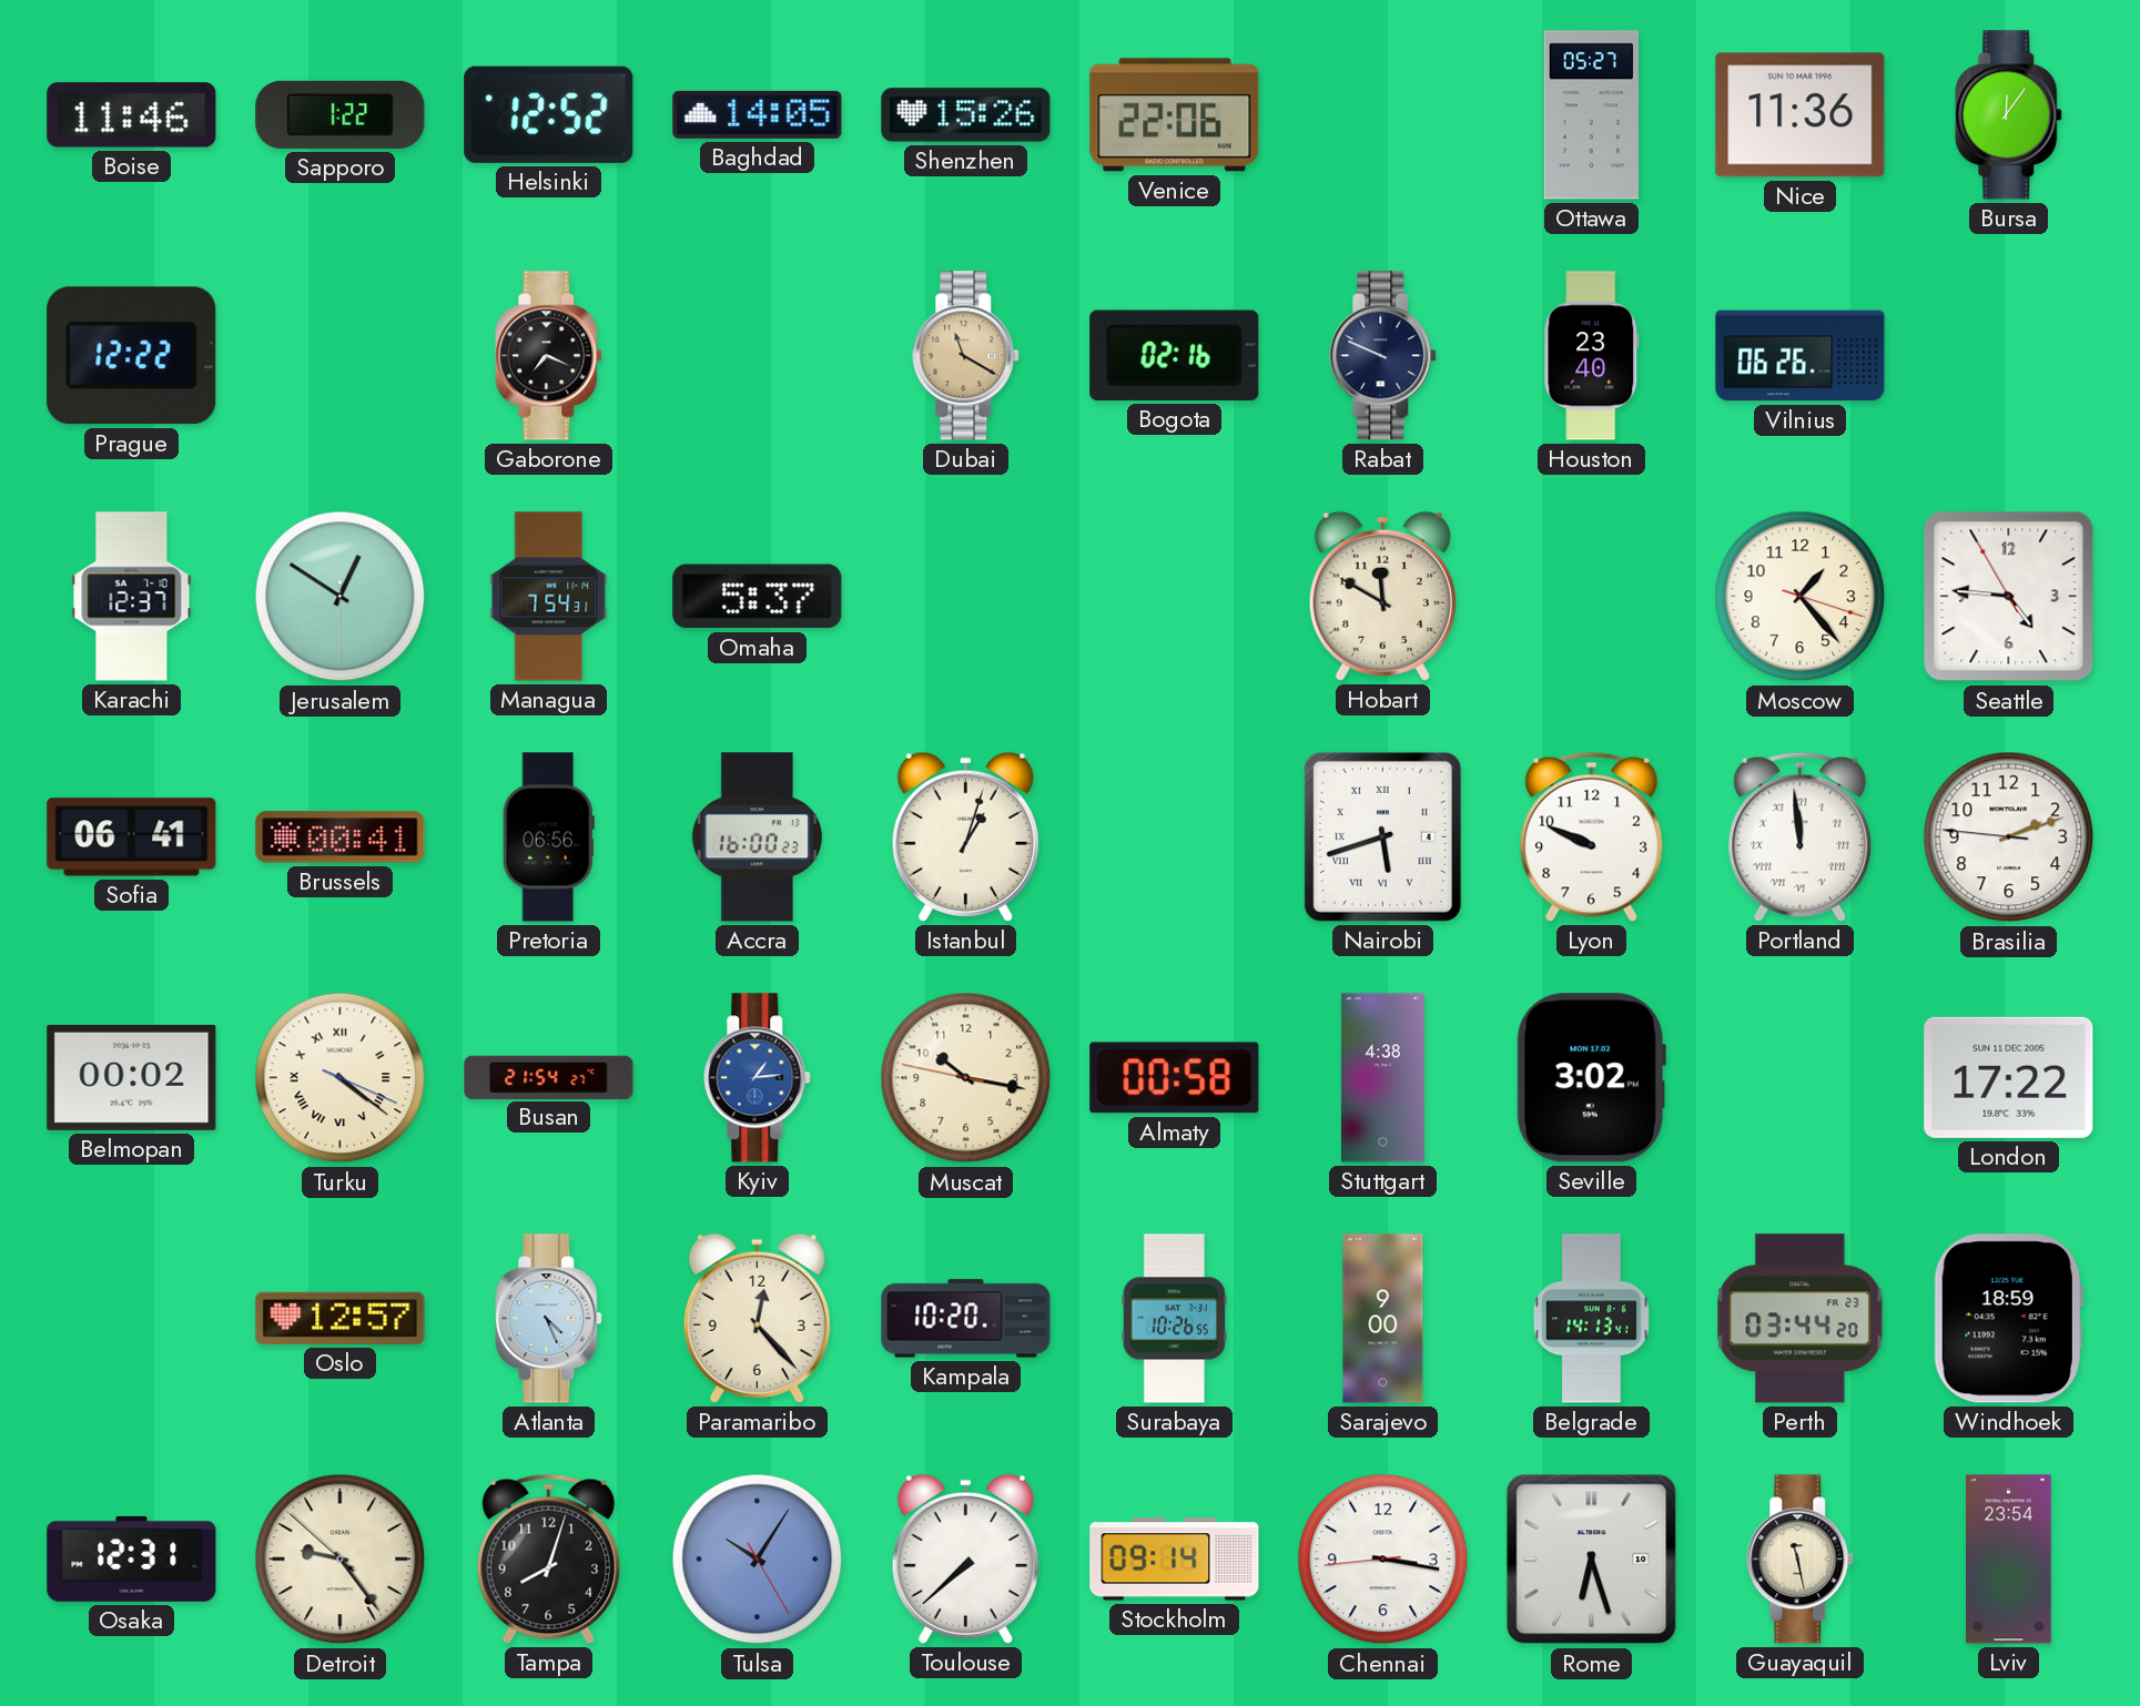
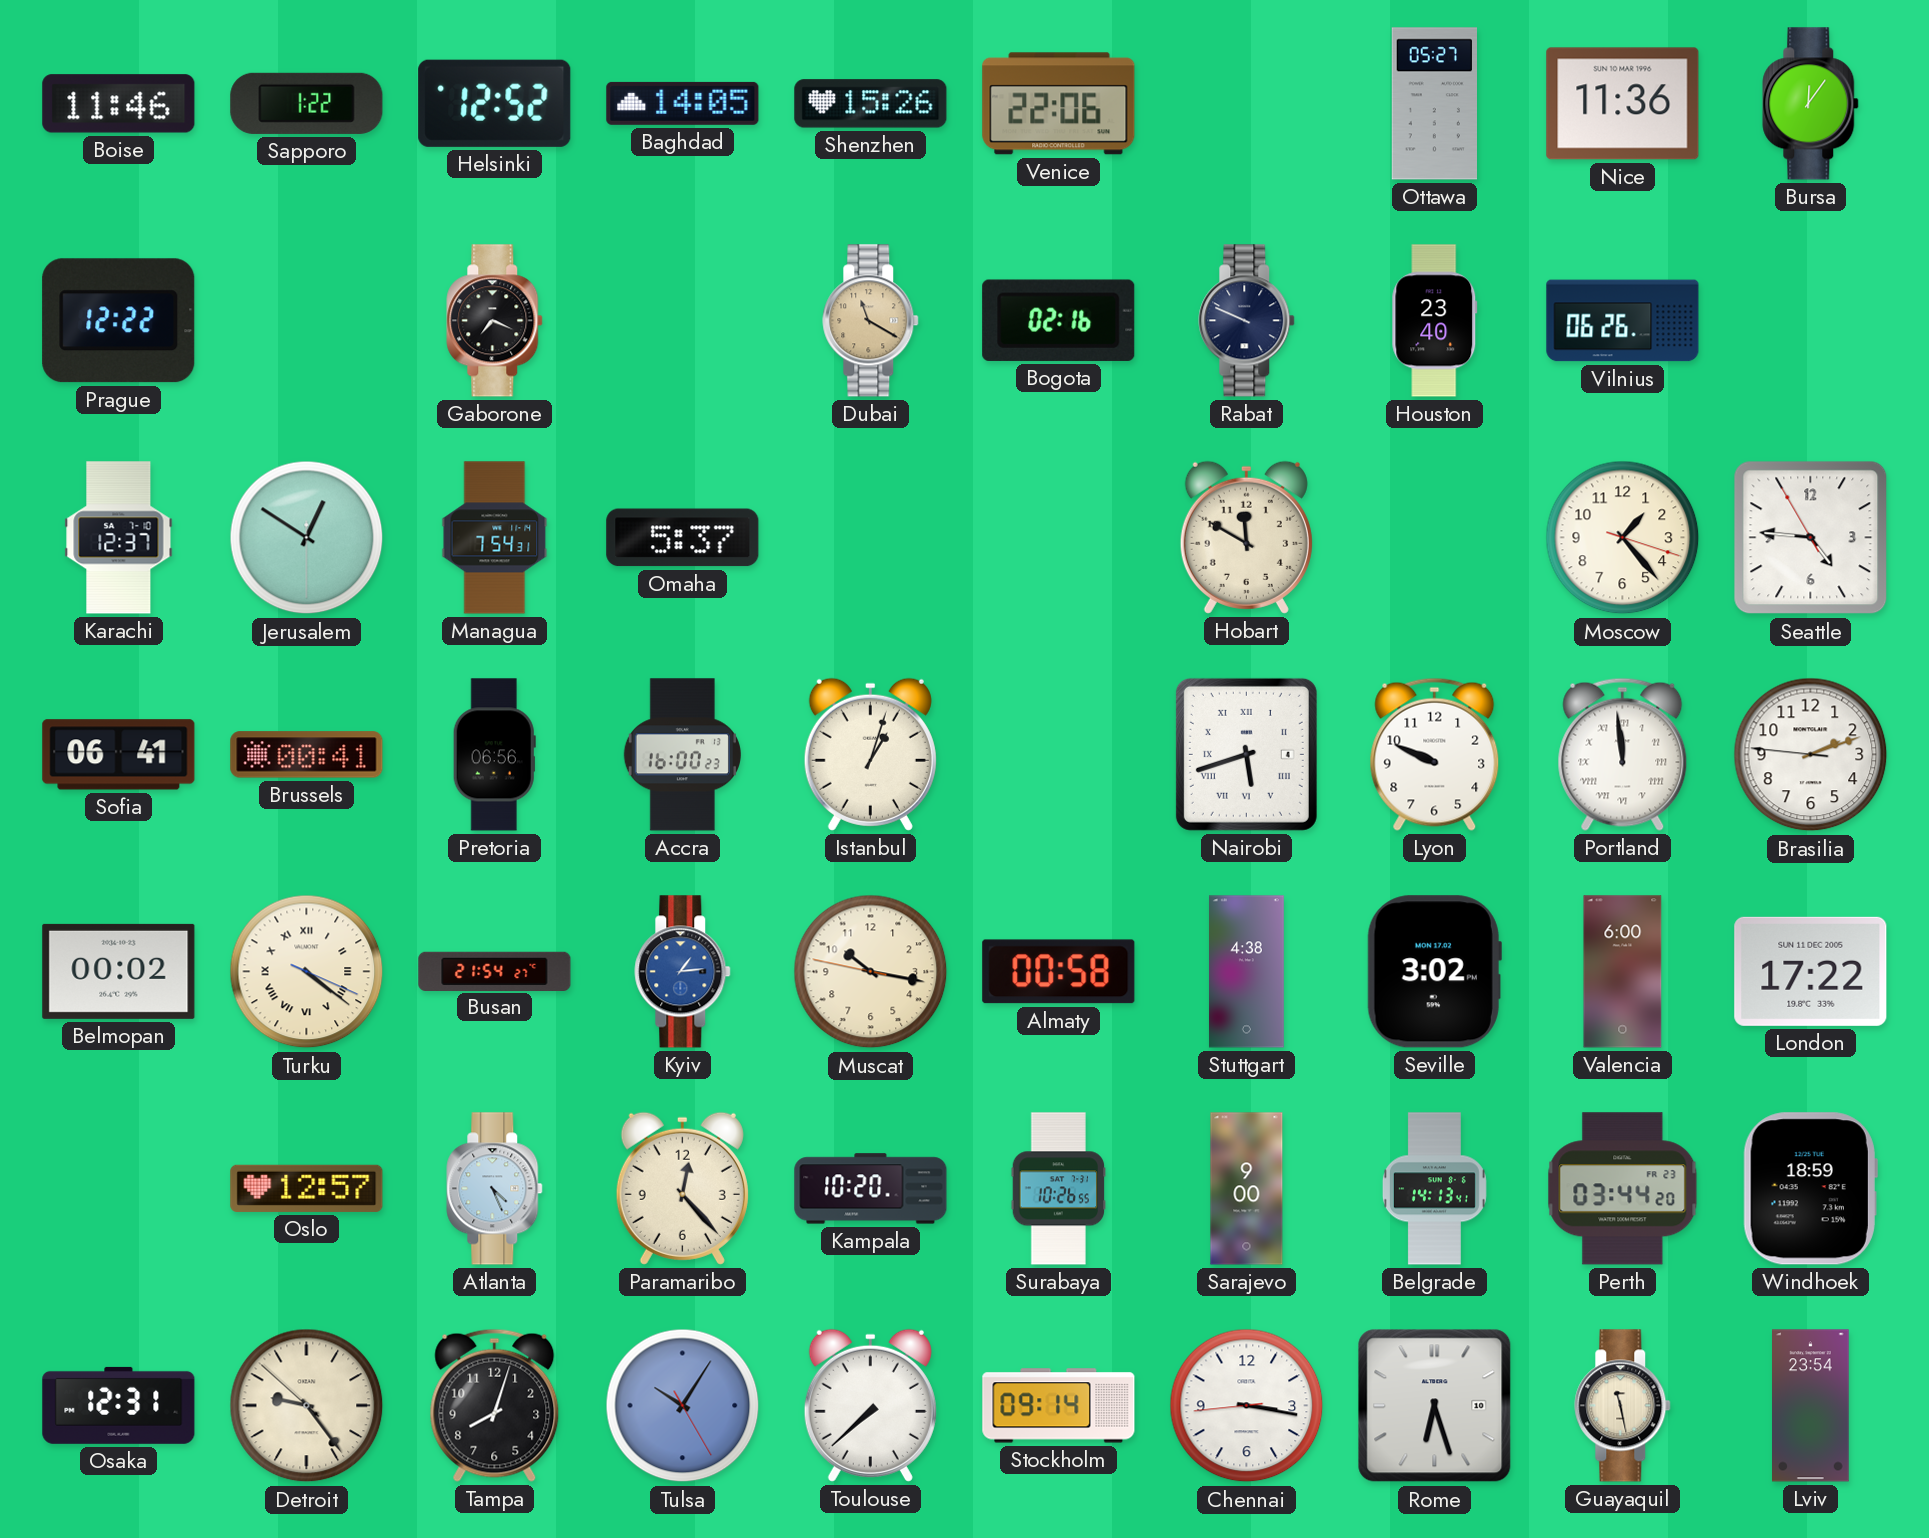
Valencia: none -> 6:00 (1623, 972)
